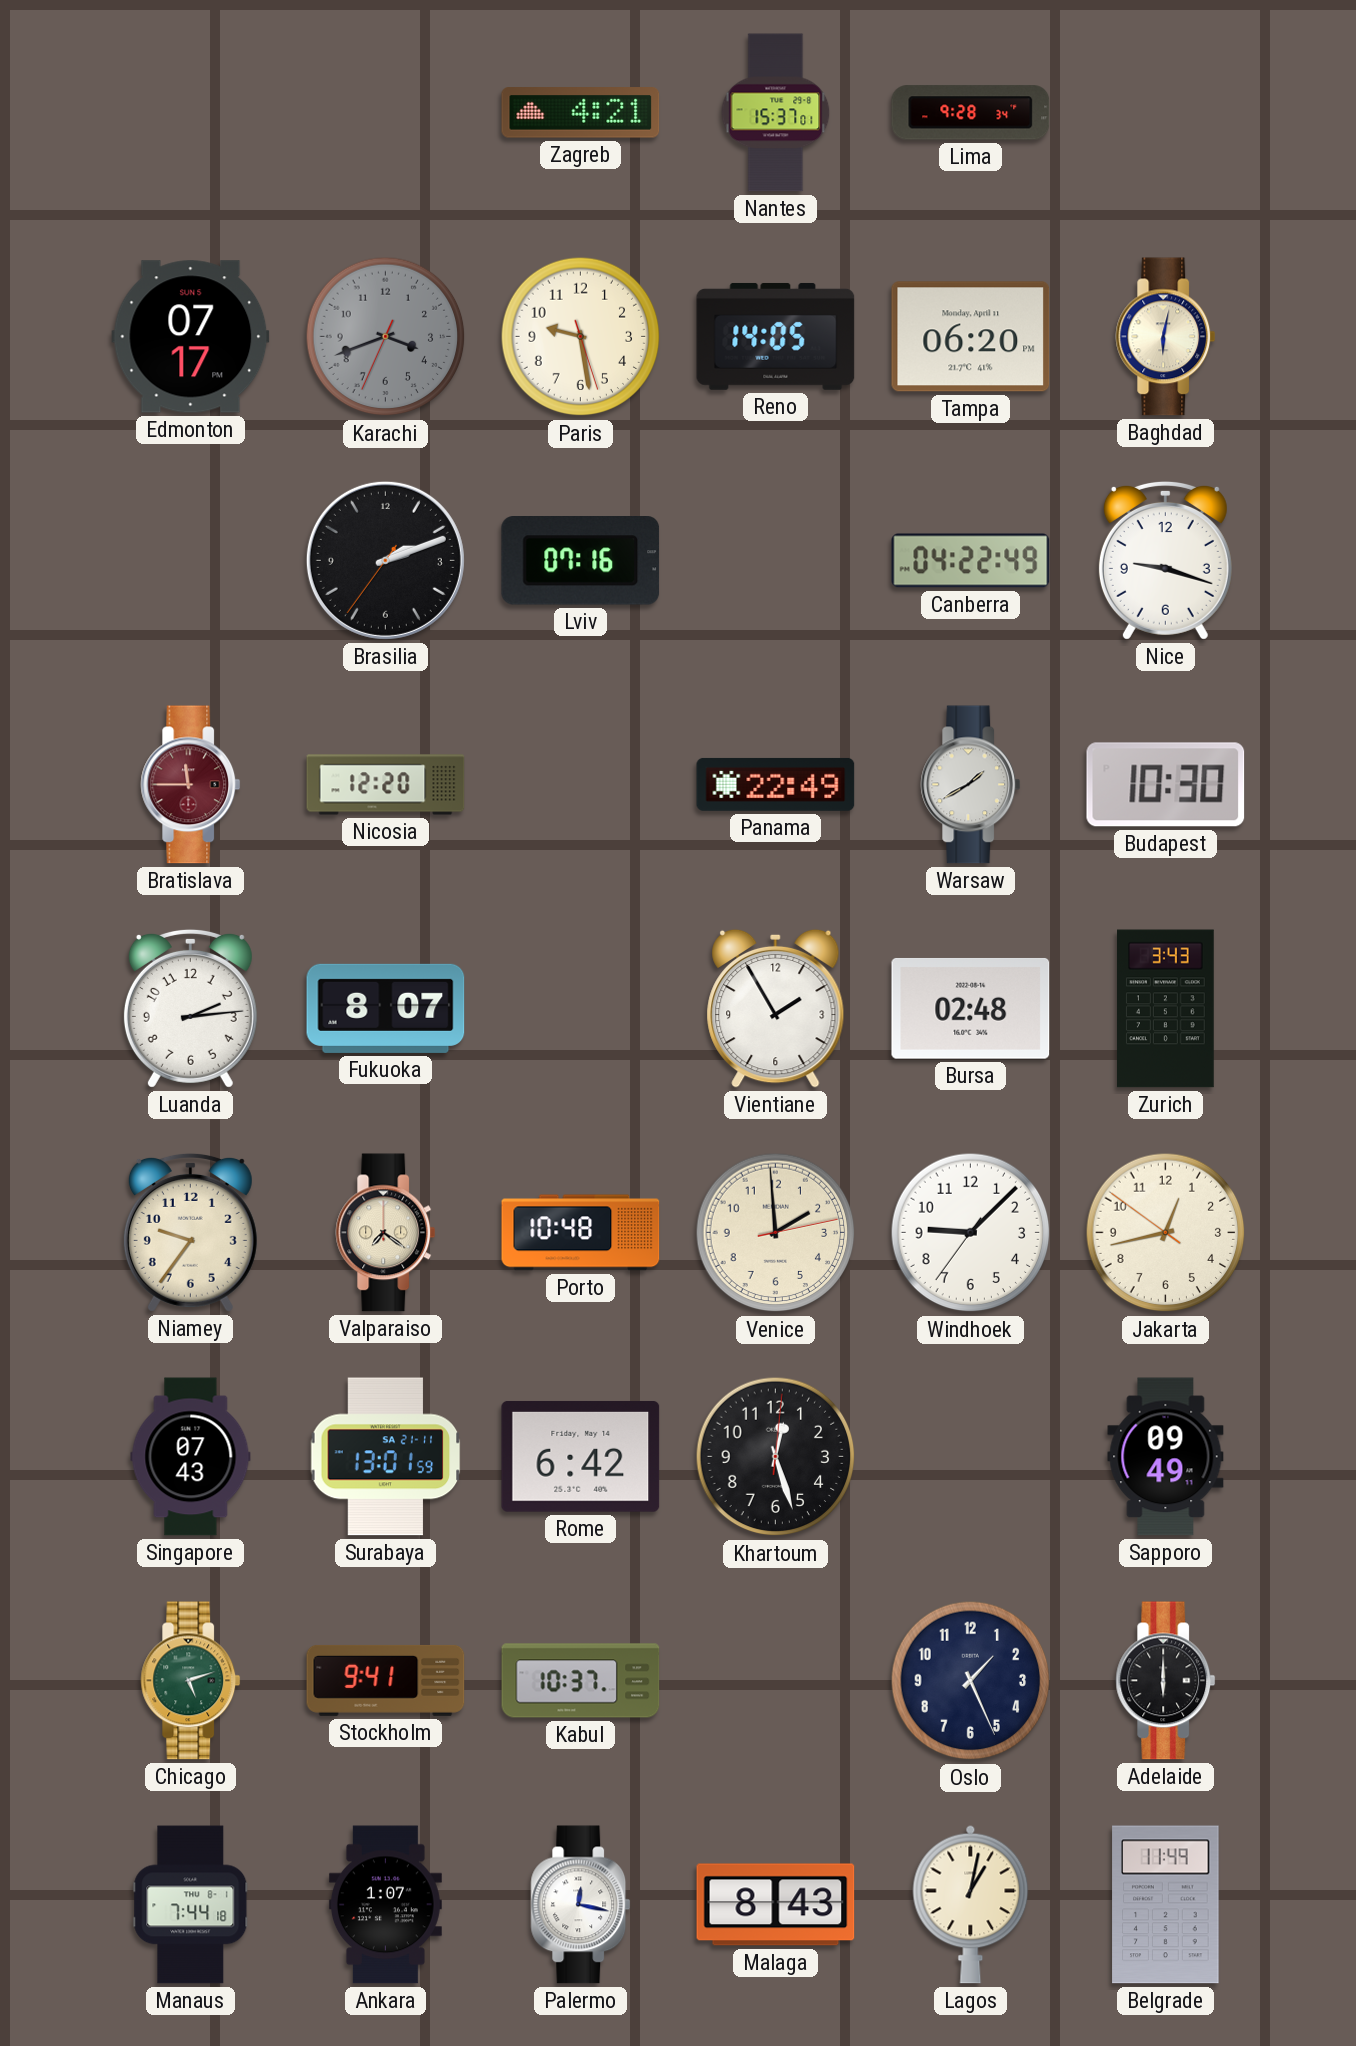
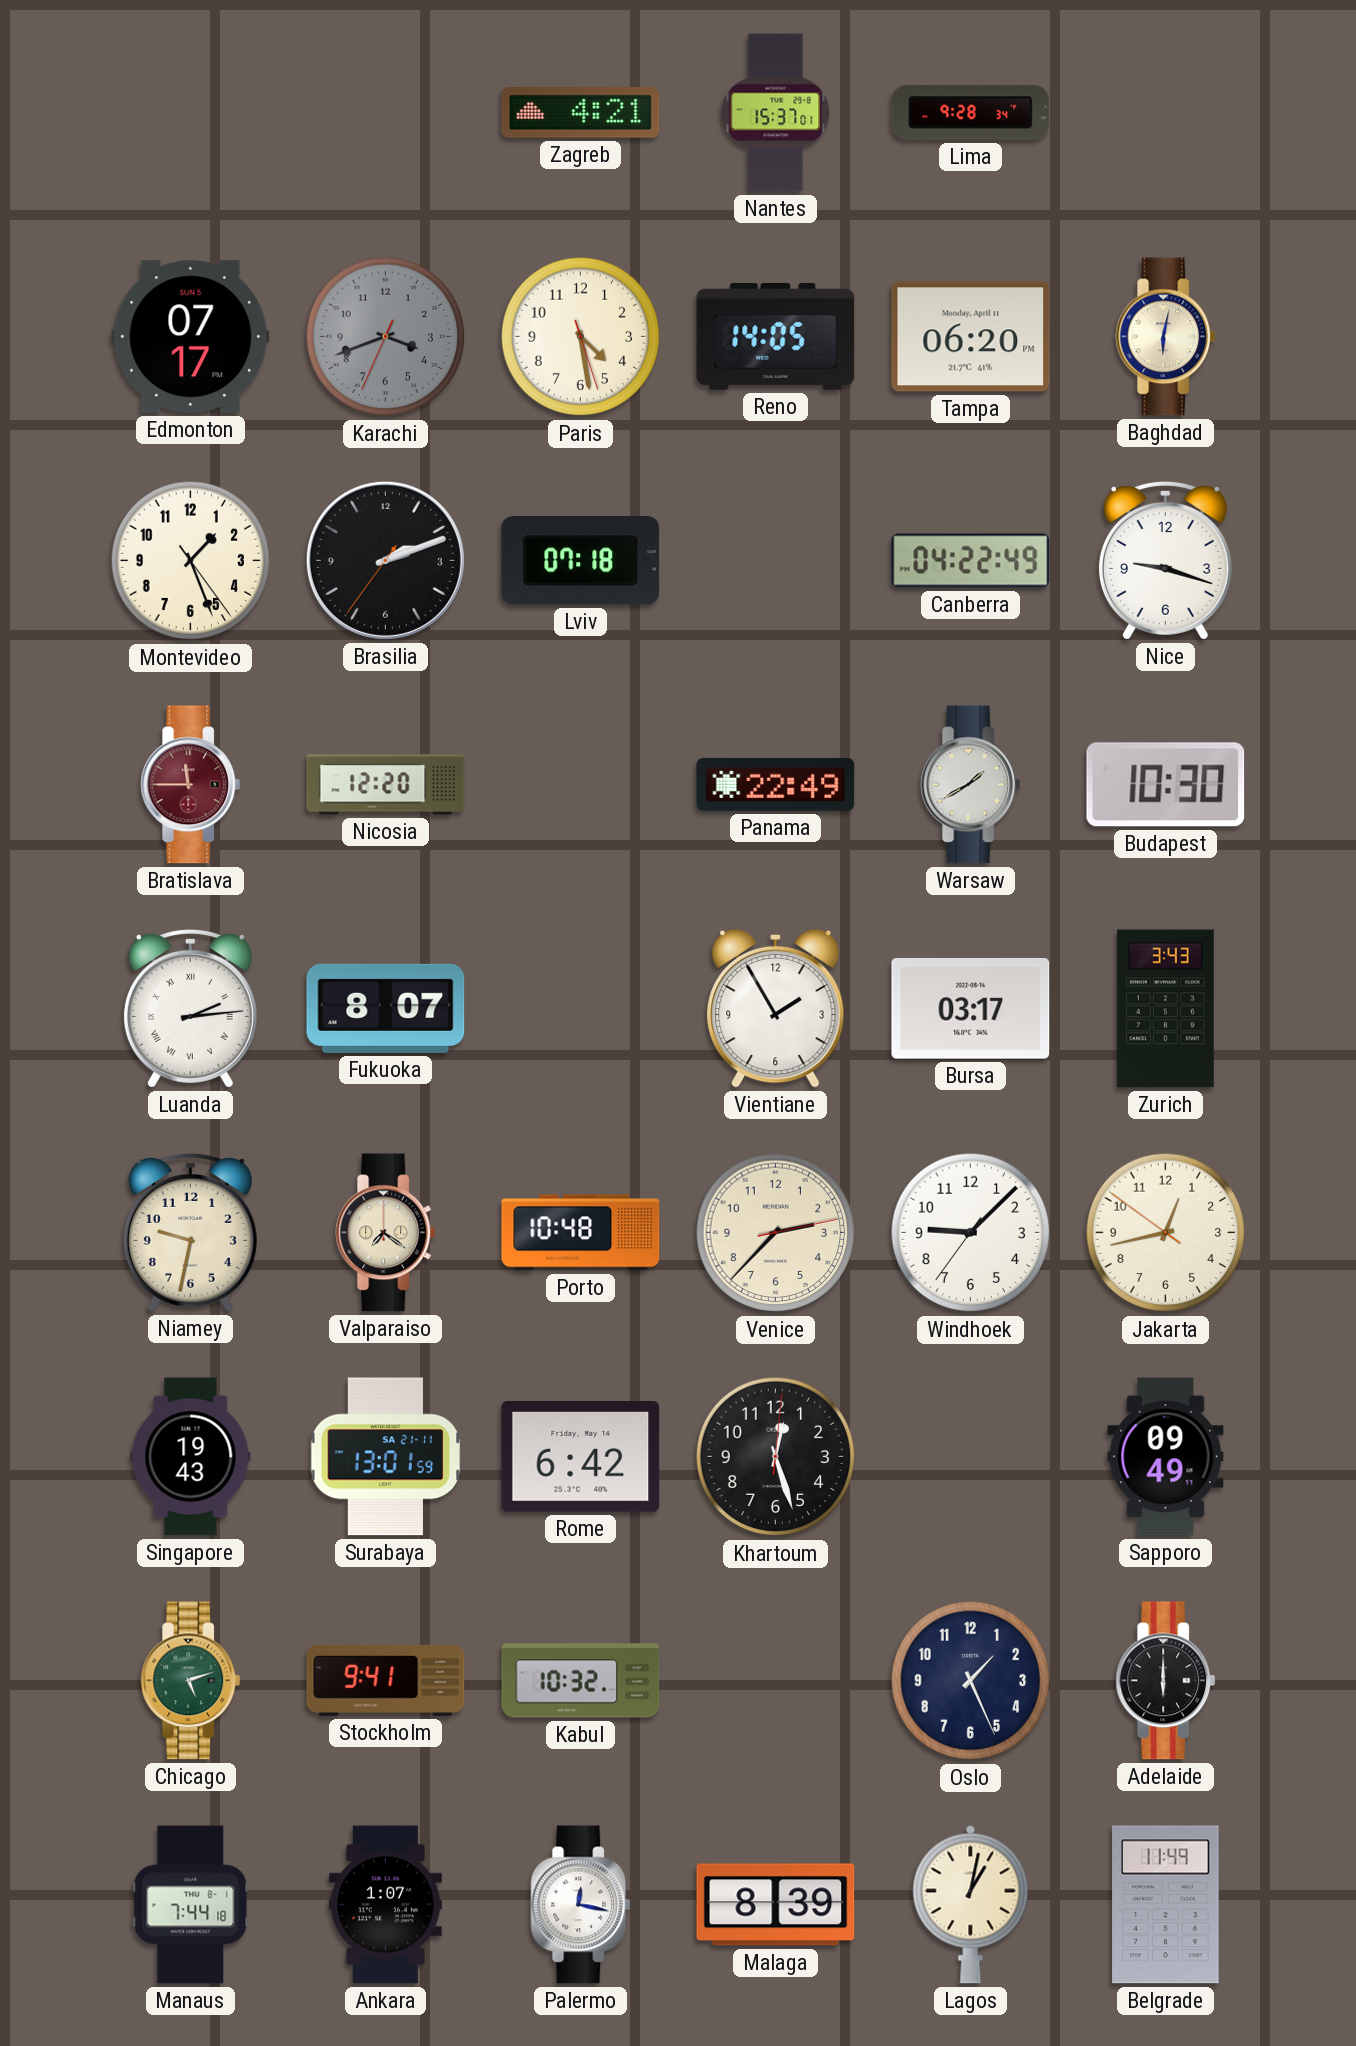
Paris: 9:28 -> 4:28 (581, 337)
Montevideo: none -> 1:26 (191, 561)
Lviv: 07:16 -> 07:18 (581, 561)
Luanda numerals: Arabic -> Roman (190, 1008)
Bursa: 02:48 -> 03:17 (971, 1008)
Niamey: 9:36 -> 9:32 (190, 1232)
Venice: 1:59 -> 2:37 (776, 1233)
Singapore: 07:43 -> 19:43 (191, 1457)
Kabul: 10:37 -> 10:32 (581, 1681)
Malaga: 8:43 -> 8:39 (776, 1905)
